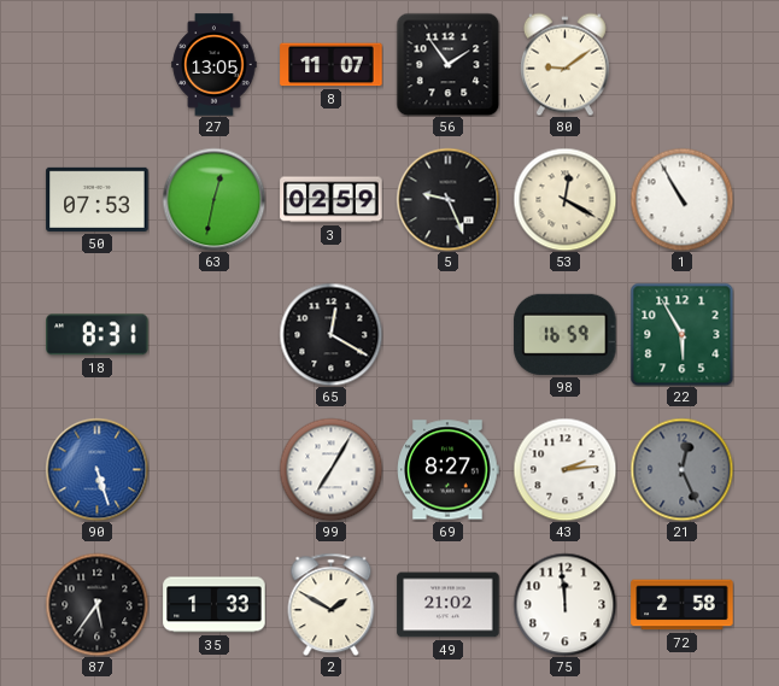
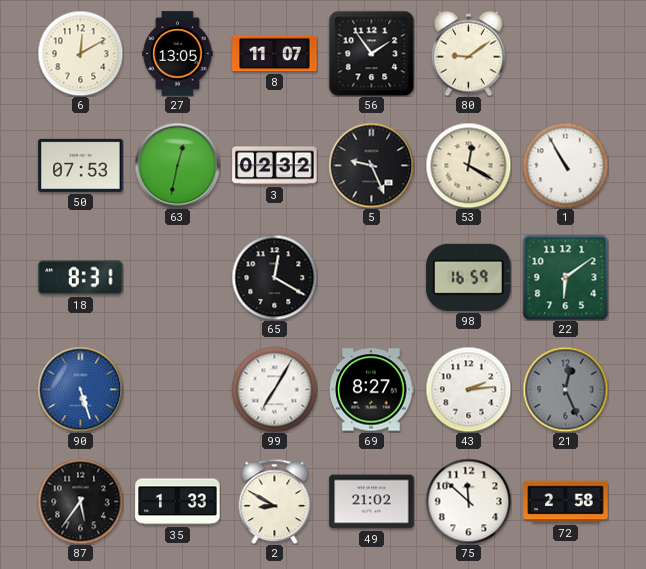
6: none -> 12:10 (80, 53)
3: 02:59 -> 02:32 (275, 166)
22: 5:55 -> 6:09 (565, 277)
2: 1:50 -> 8:50 (275, 501)
75: 11:59 -> 11:52 (468, 501)
